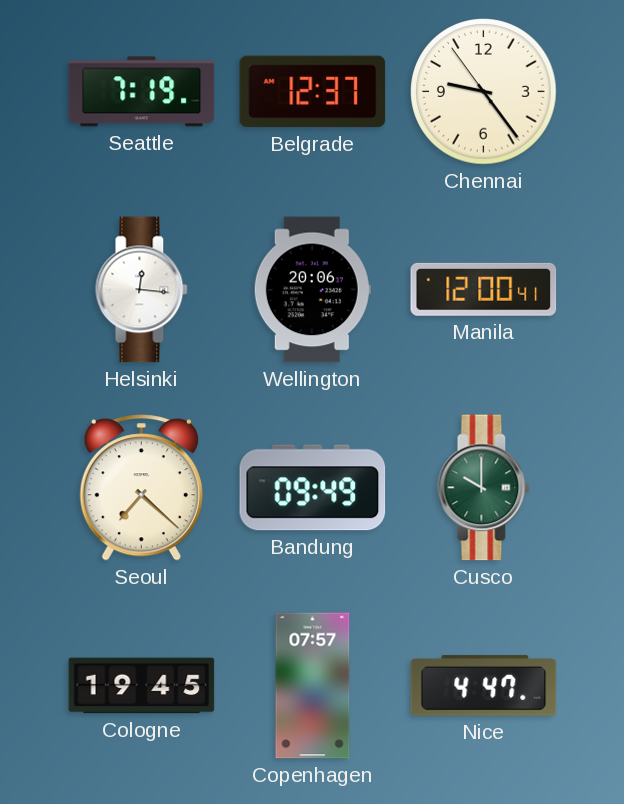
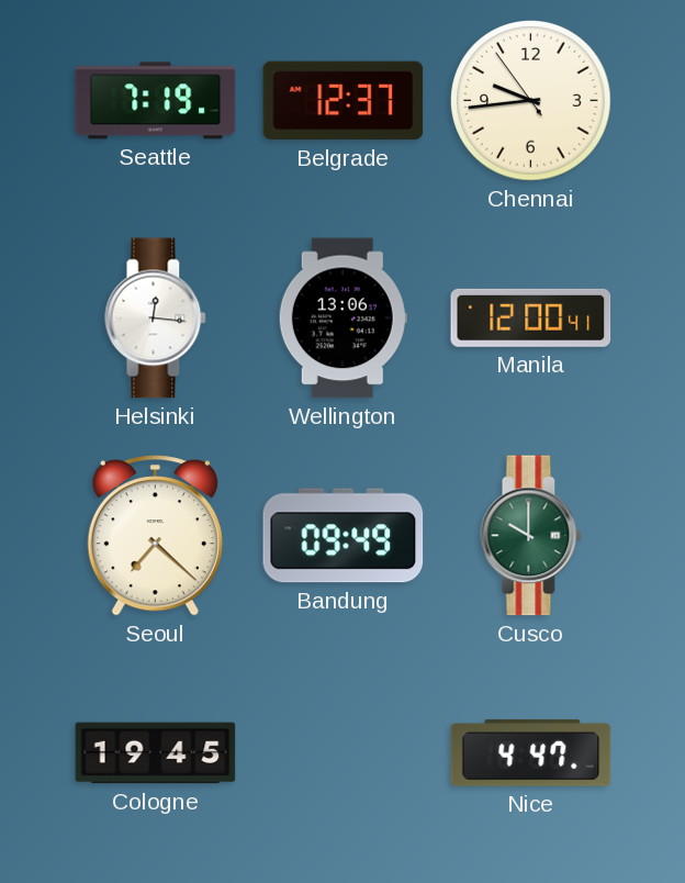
Chennai: 9:23 -> 9:43 (531, 101)
Wellington: 20:06 -> 13:06 (343, 318)
Copenhagen: 07:57 -> none (313, 686)
